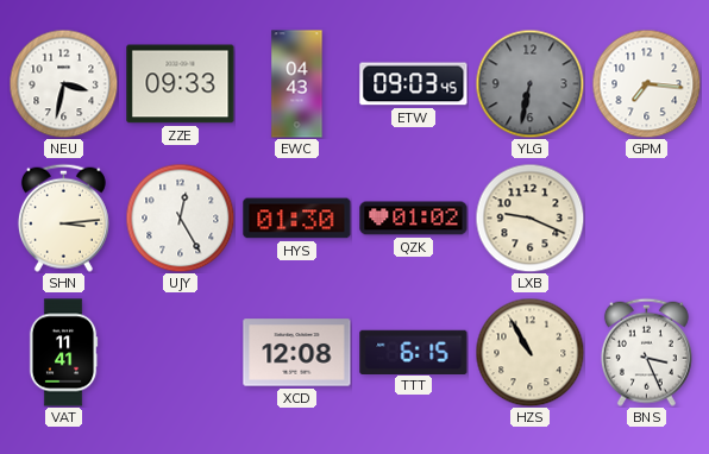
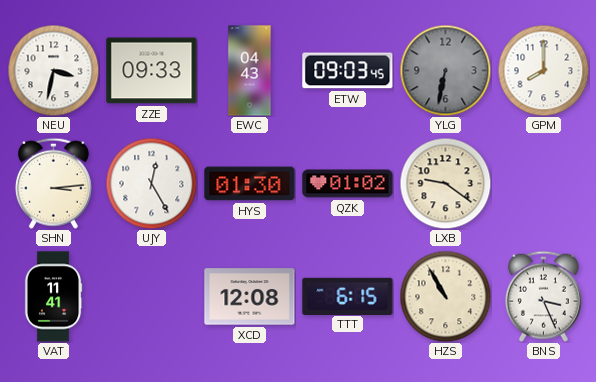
GPM: 7:16 -> 8:00 (543, 70)
LXB: 9:19 -> 9:21 (445, 183)
